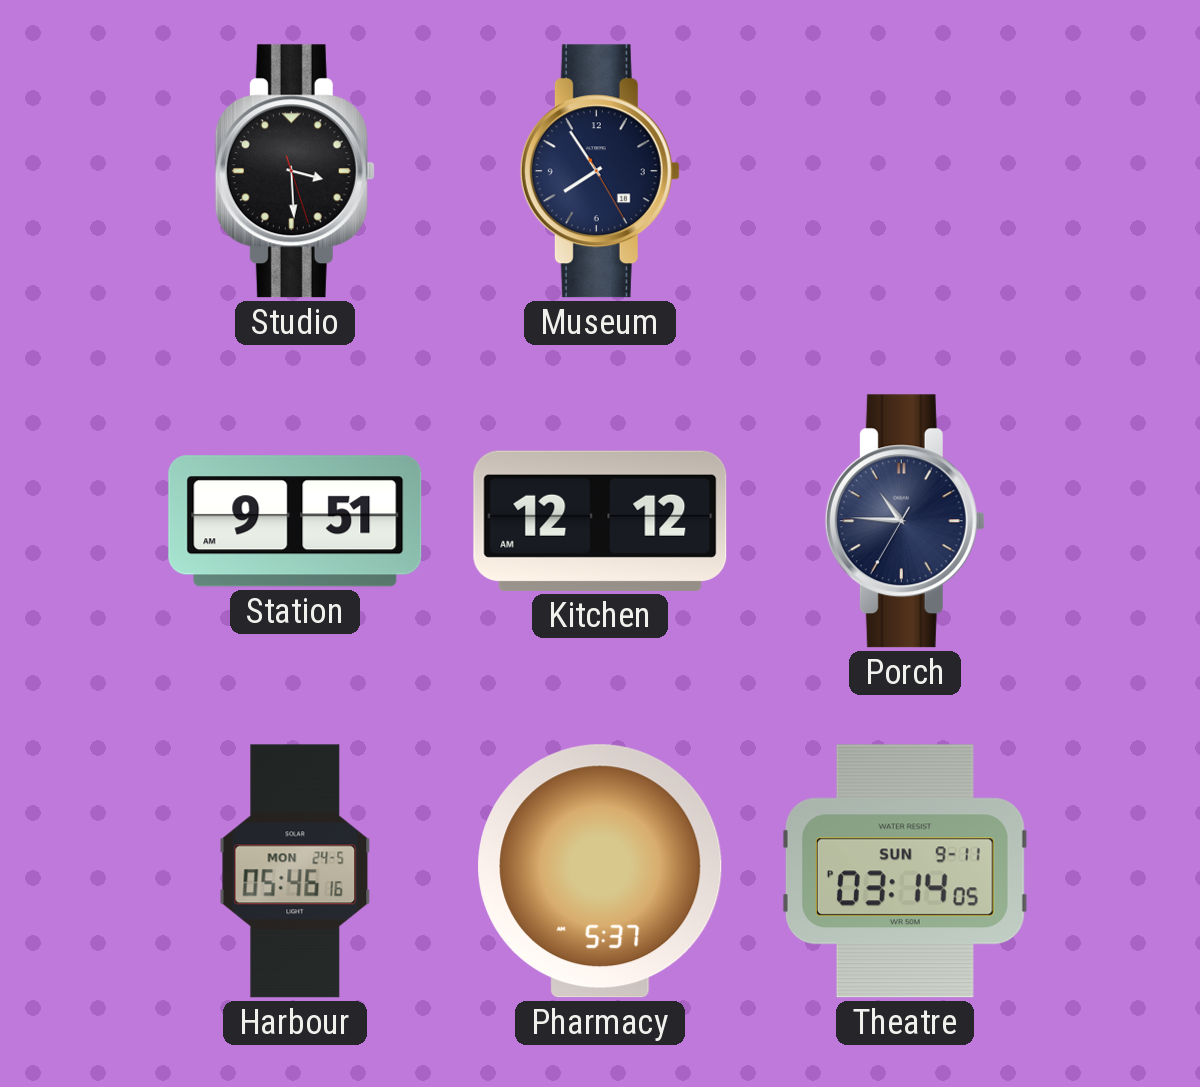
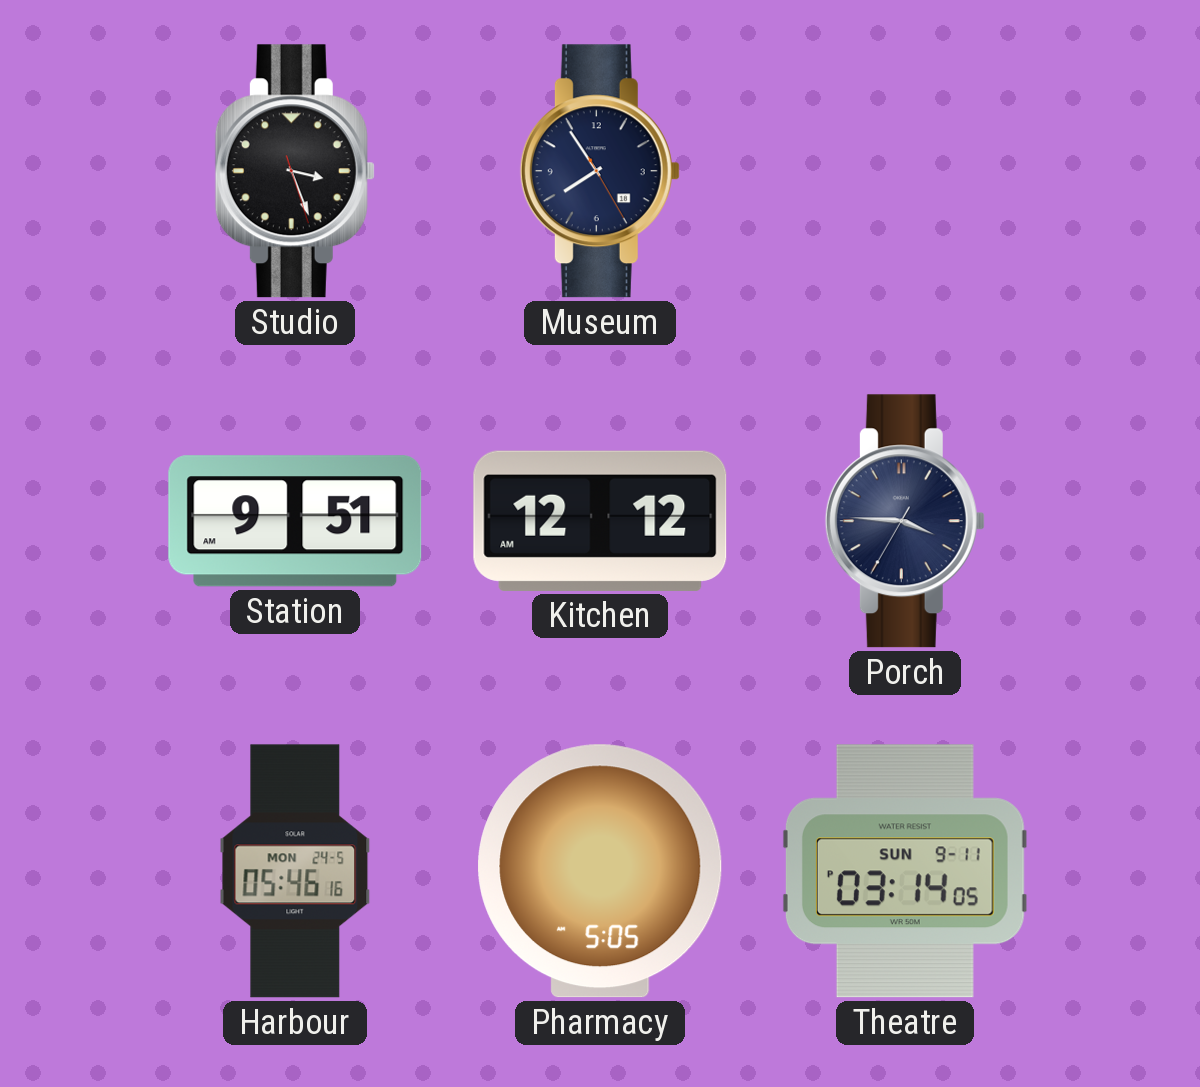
Studio: 3:29 -> 3:26 (295, 171)
Porch: 10:45 -> 3:45 (905, 521)
Pharmacy: 5:37 -> 5:05 (600, 871)
